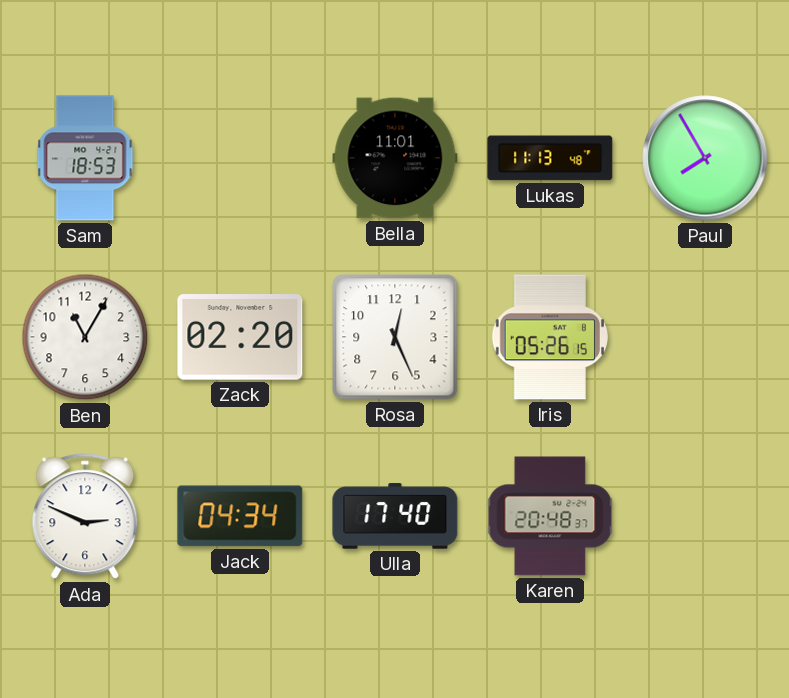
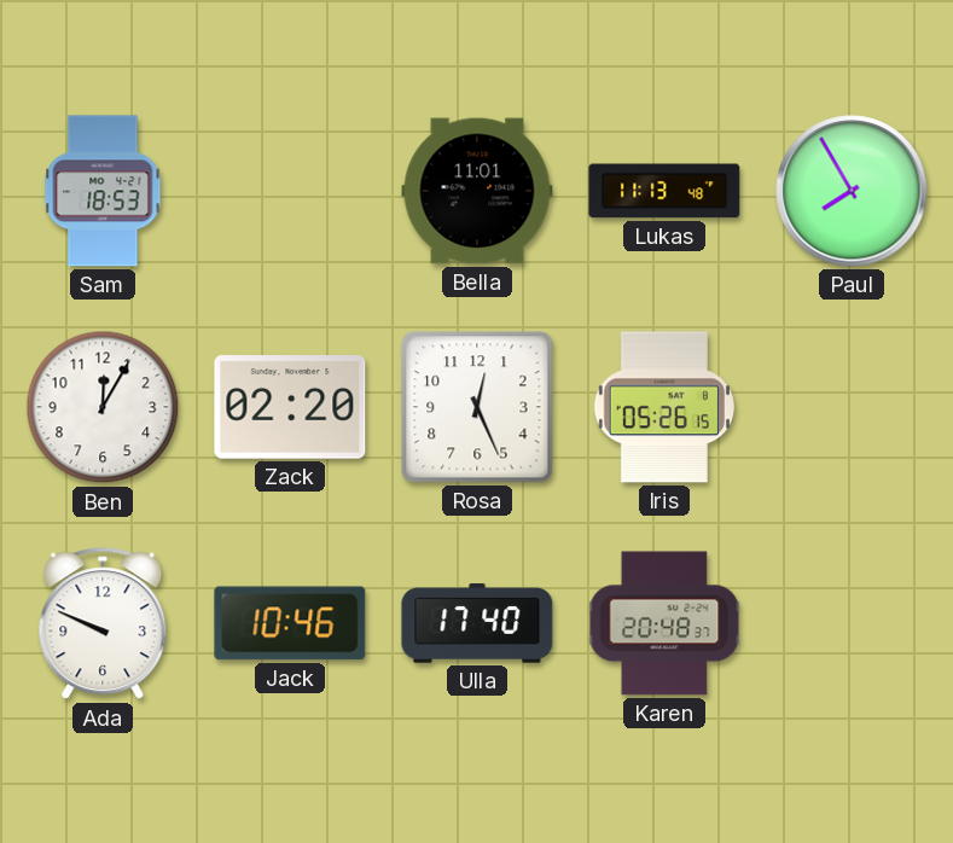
Ben: 11:05 -> 12:05 (103, 407)
Ada: 2:49 -> 9:49 (103, 624)
Jack: 04:34 -> 10:46 (290, 623)
